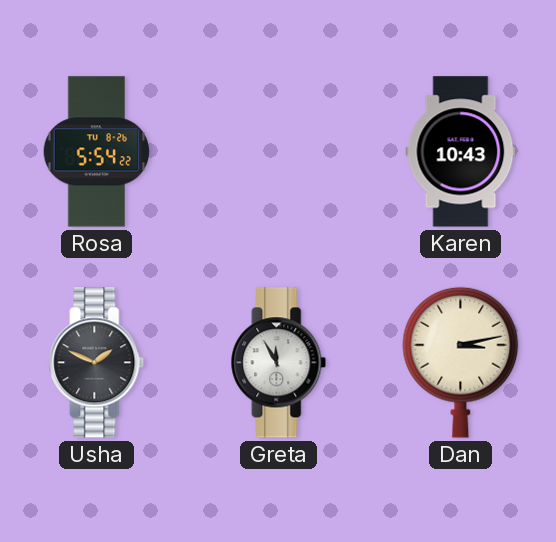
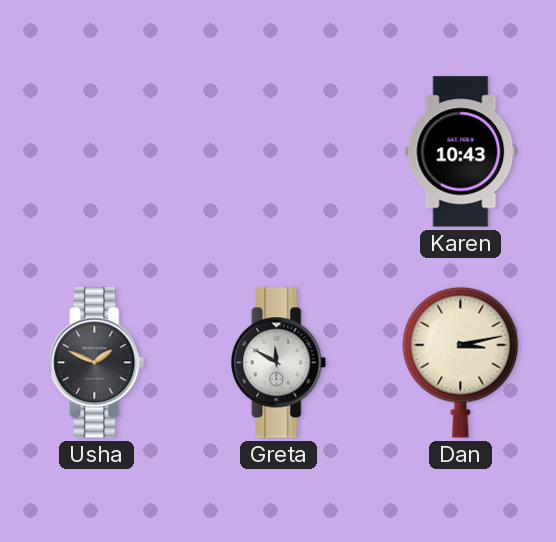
Rosa: 5:54 -> none (97, 152)
Greta: 11:55 -> 11:50 (279, 363)
